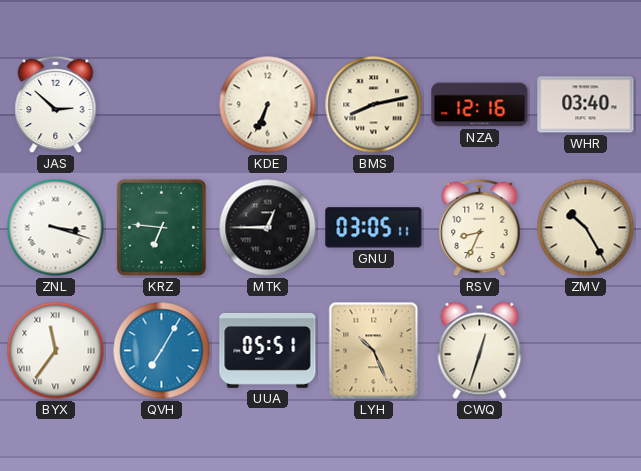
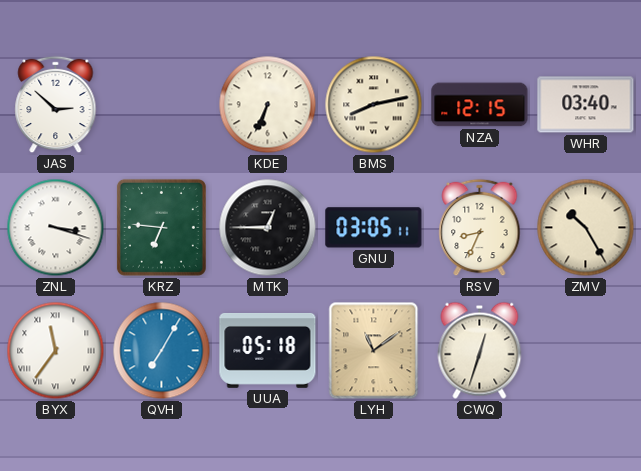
NZA: 12:16 -> 12:15 (480, 105)
UUA: 05:51 -> 05:18 (268, 351)
LYH: 10:26 -> 11:09 (374, 351)
